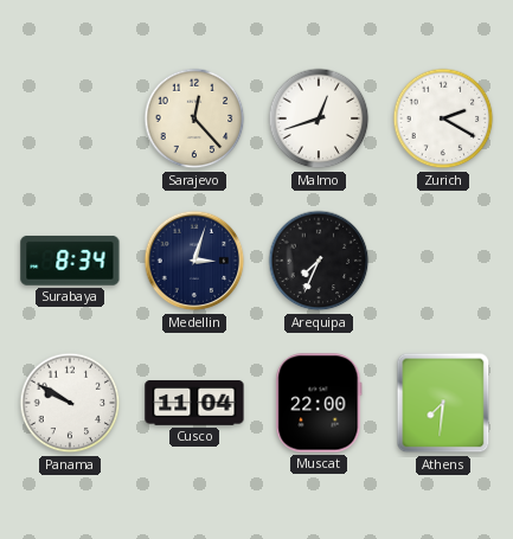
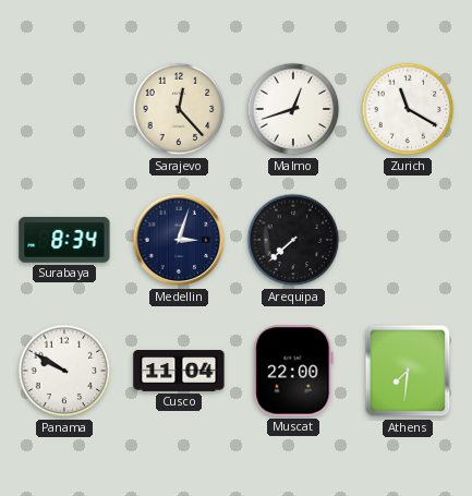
Zurich: 2:20 -> 11:20 (408, 109)
Arequipa: 7:34 -> 7:38 (293, 240)
